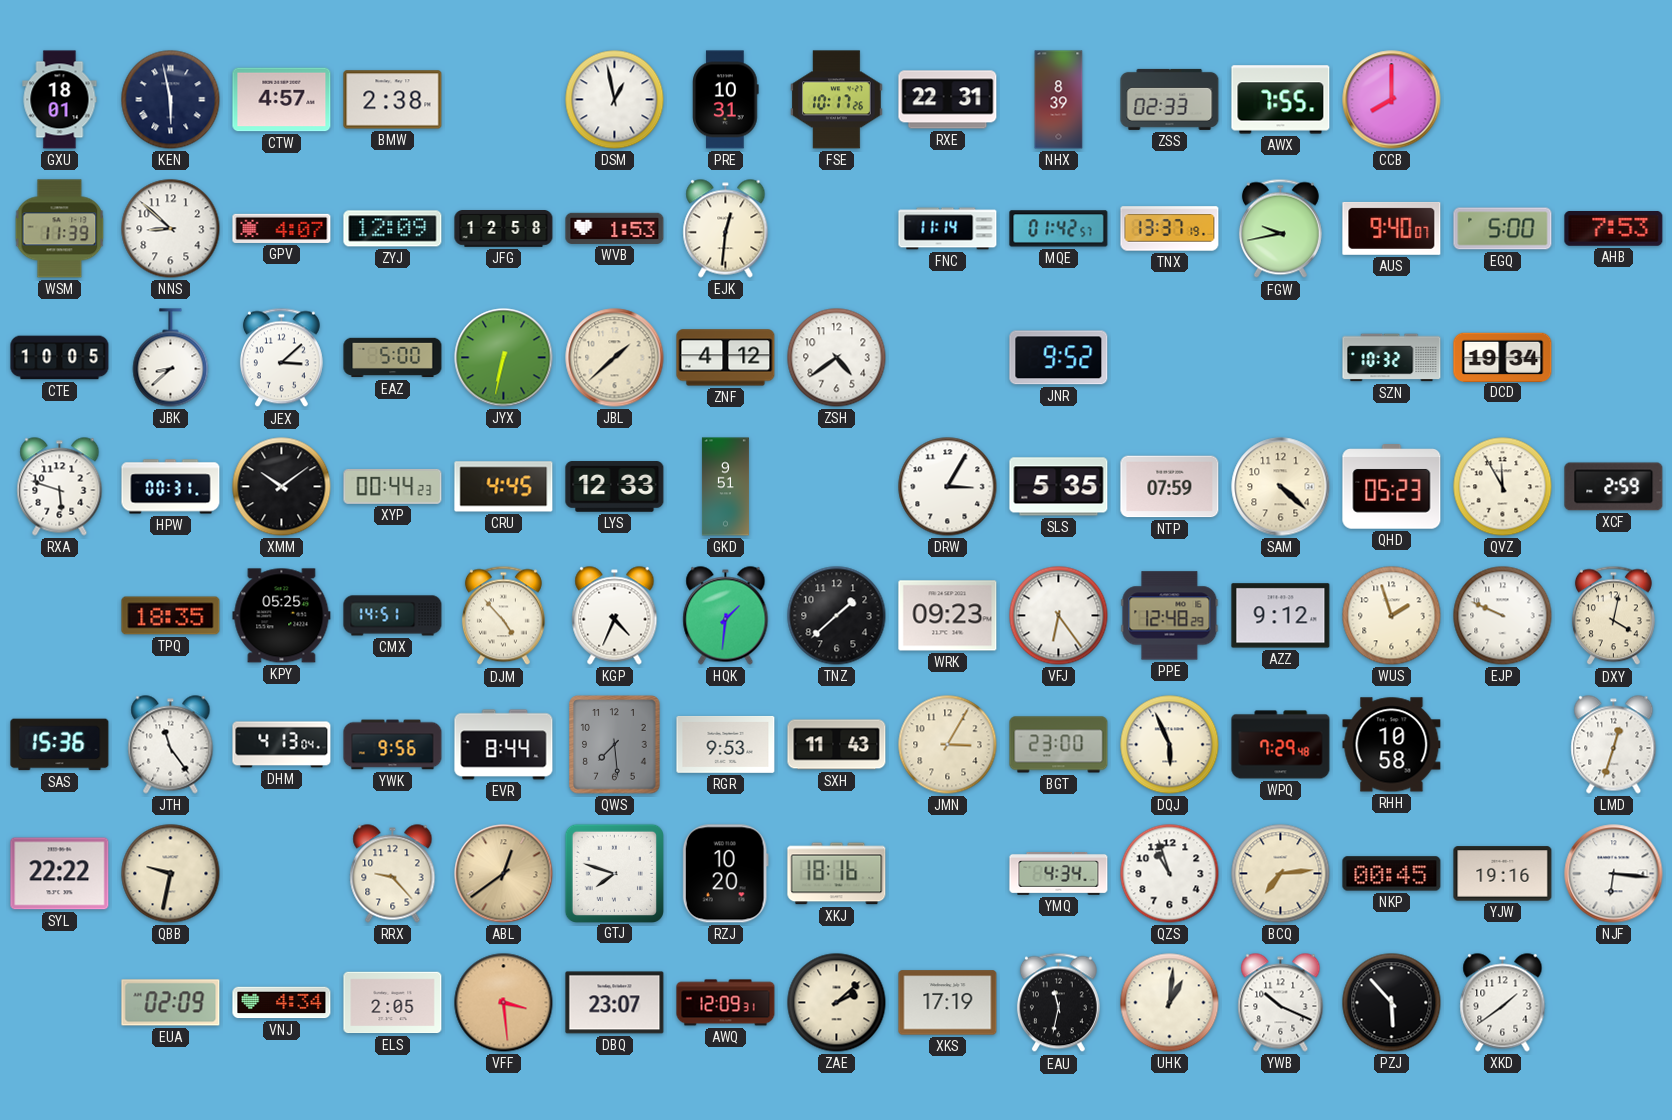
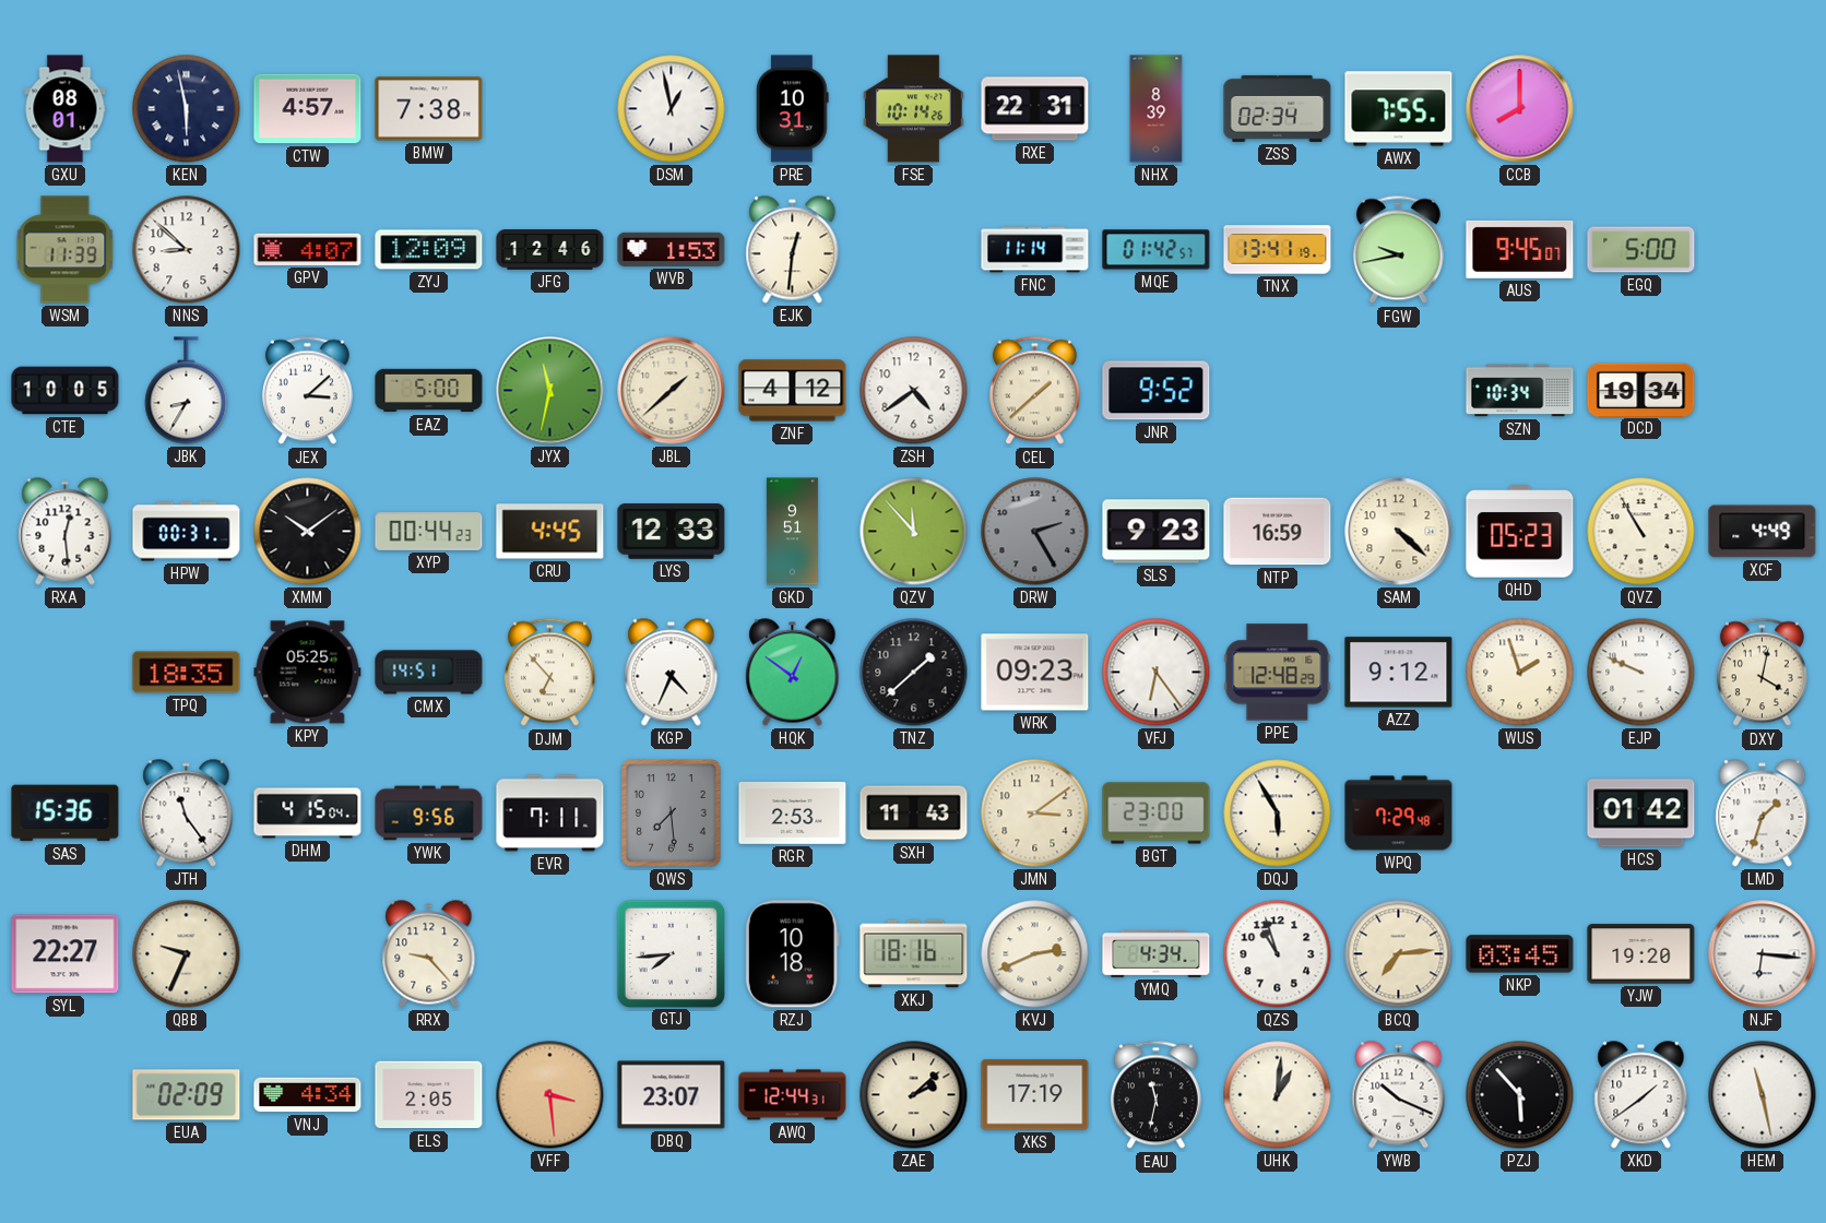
GXU: 18:01 -> 08:01 (66, 109)
BMW: 2:38 -> 7:38 (429, 109)
FSE: 10:17 -> 10:14 (914, 109)
ZSS: 02:33 -> 02:34 (1278, 108)
JFG: 12:58 -> 12:46 (550, 250)
TNX: 13:37 -> 13:41 (1278, 250)
AUS: 9:40 -> 9:45 (1520, 249)
AHB: 7:53 -> none (1614, 229)
JBK: 8:38 -> 8:35 (187, 391)
JYX: 6:32 -> 11:32 (550, 391)
CEL: none -> 1:38 (1034, 391)
SZN: 10:32 -> 10:34 (1520, 391)
RXA: 5:48 -> 12:29 (66, 532)
QZV: none -> 11:53 (914, 532)
DRW: 3:05 -> 2:25 (1035, 532)
DRW dial: white -> grey (1035, 532)
SLS: 5:35 -> 9:23 (1157, 532)
NTP: 07:59 -> 16:59 (1278, 532)
QVZ: 11:55 -> 10:55 (1641, 532)
XCF: 2:59 -> 4:49 (1763, 532)
DJM: 4:53 -> 6:53 (549, 673)
HQK: 1:31 -> 12:51 (793, 673)
DHM: 4:13 -> 4:15 (308, 814)
EVR: 8:44 -> 7:11 (550, 814)
RGR: 9:53 -> 2:53 (793, 812)
JMN: 3:05 -> 3:09 (1035, 814)
DQJ: 5:56 -> 5:55 (1278, 814)
RHH: 10:58 -> none (1392, 745)
HCS: none -> 01:42 (1641, 814)
LMD: 12:33 -> 1:33 (1763, 814)
SYL: 22:22 -> 22:27 (66, 954)
QBB: 9:32 -> 9:34 (187, 954)
ABL: 12:39 -> none (504, 874)
GTJ: 7:48 -> 7:44 (671, 953)
RZJ: 10:20 -> 10:18 (792, 954)
KVJ: none -> 2:41 (1035, 954)
NKP: 00:45 -> 03:45 (1520, 954)
YJW: 19:16 -> 19:20 (1641, 954)
AWQ: 12:09 -> 12:44 (793, 1095)
HEM: none -> 11:28 (1763, 1095)
